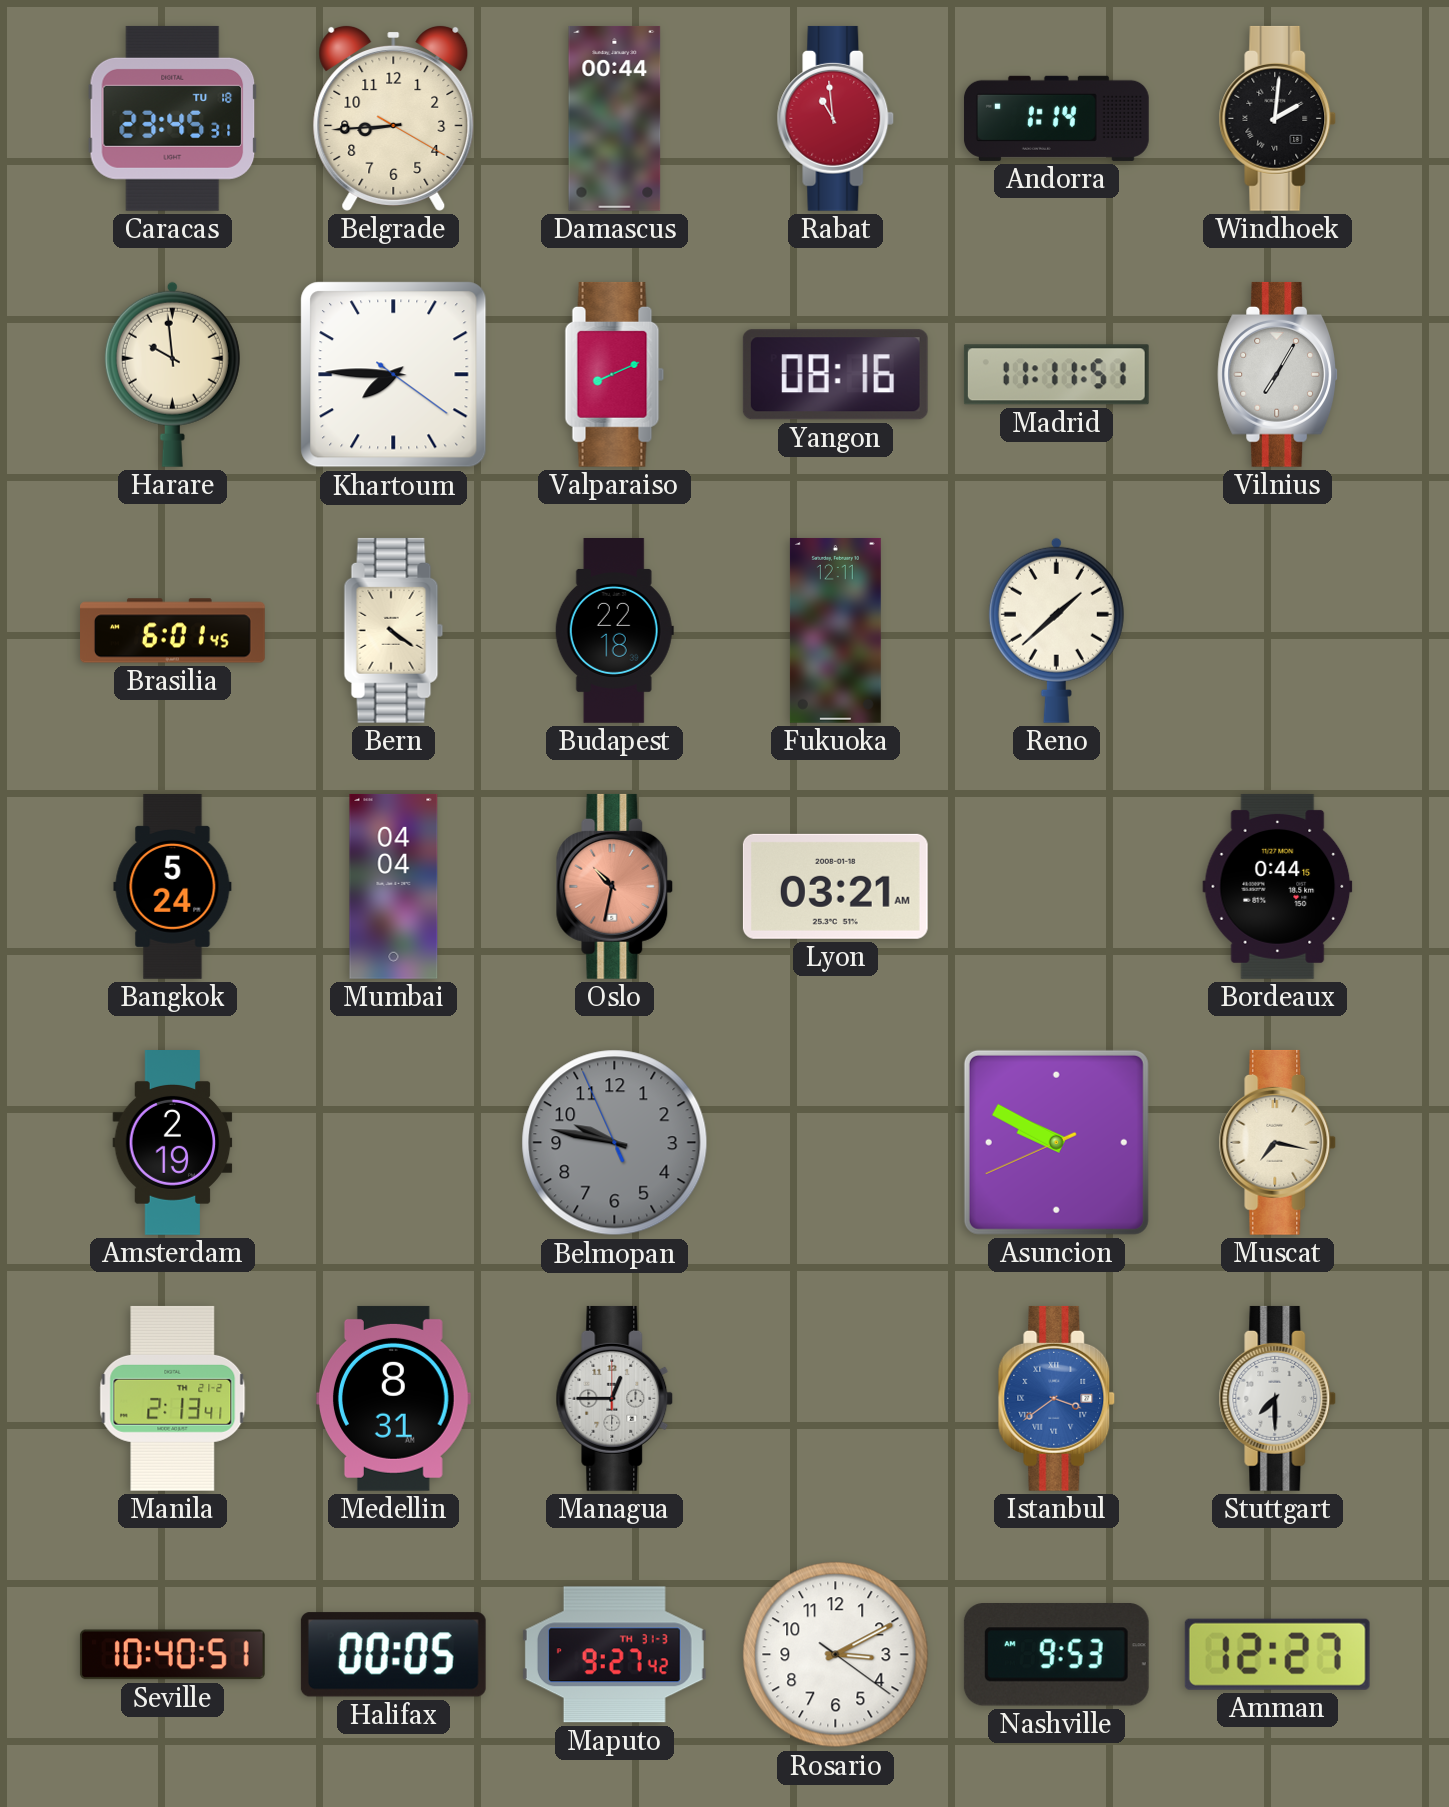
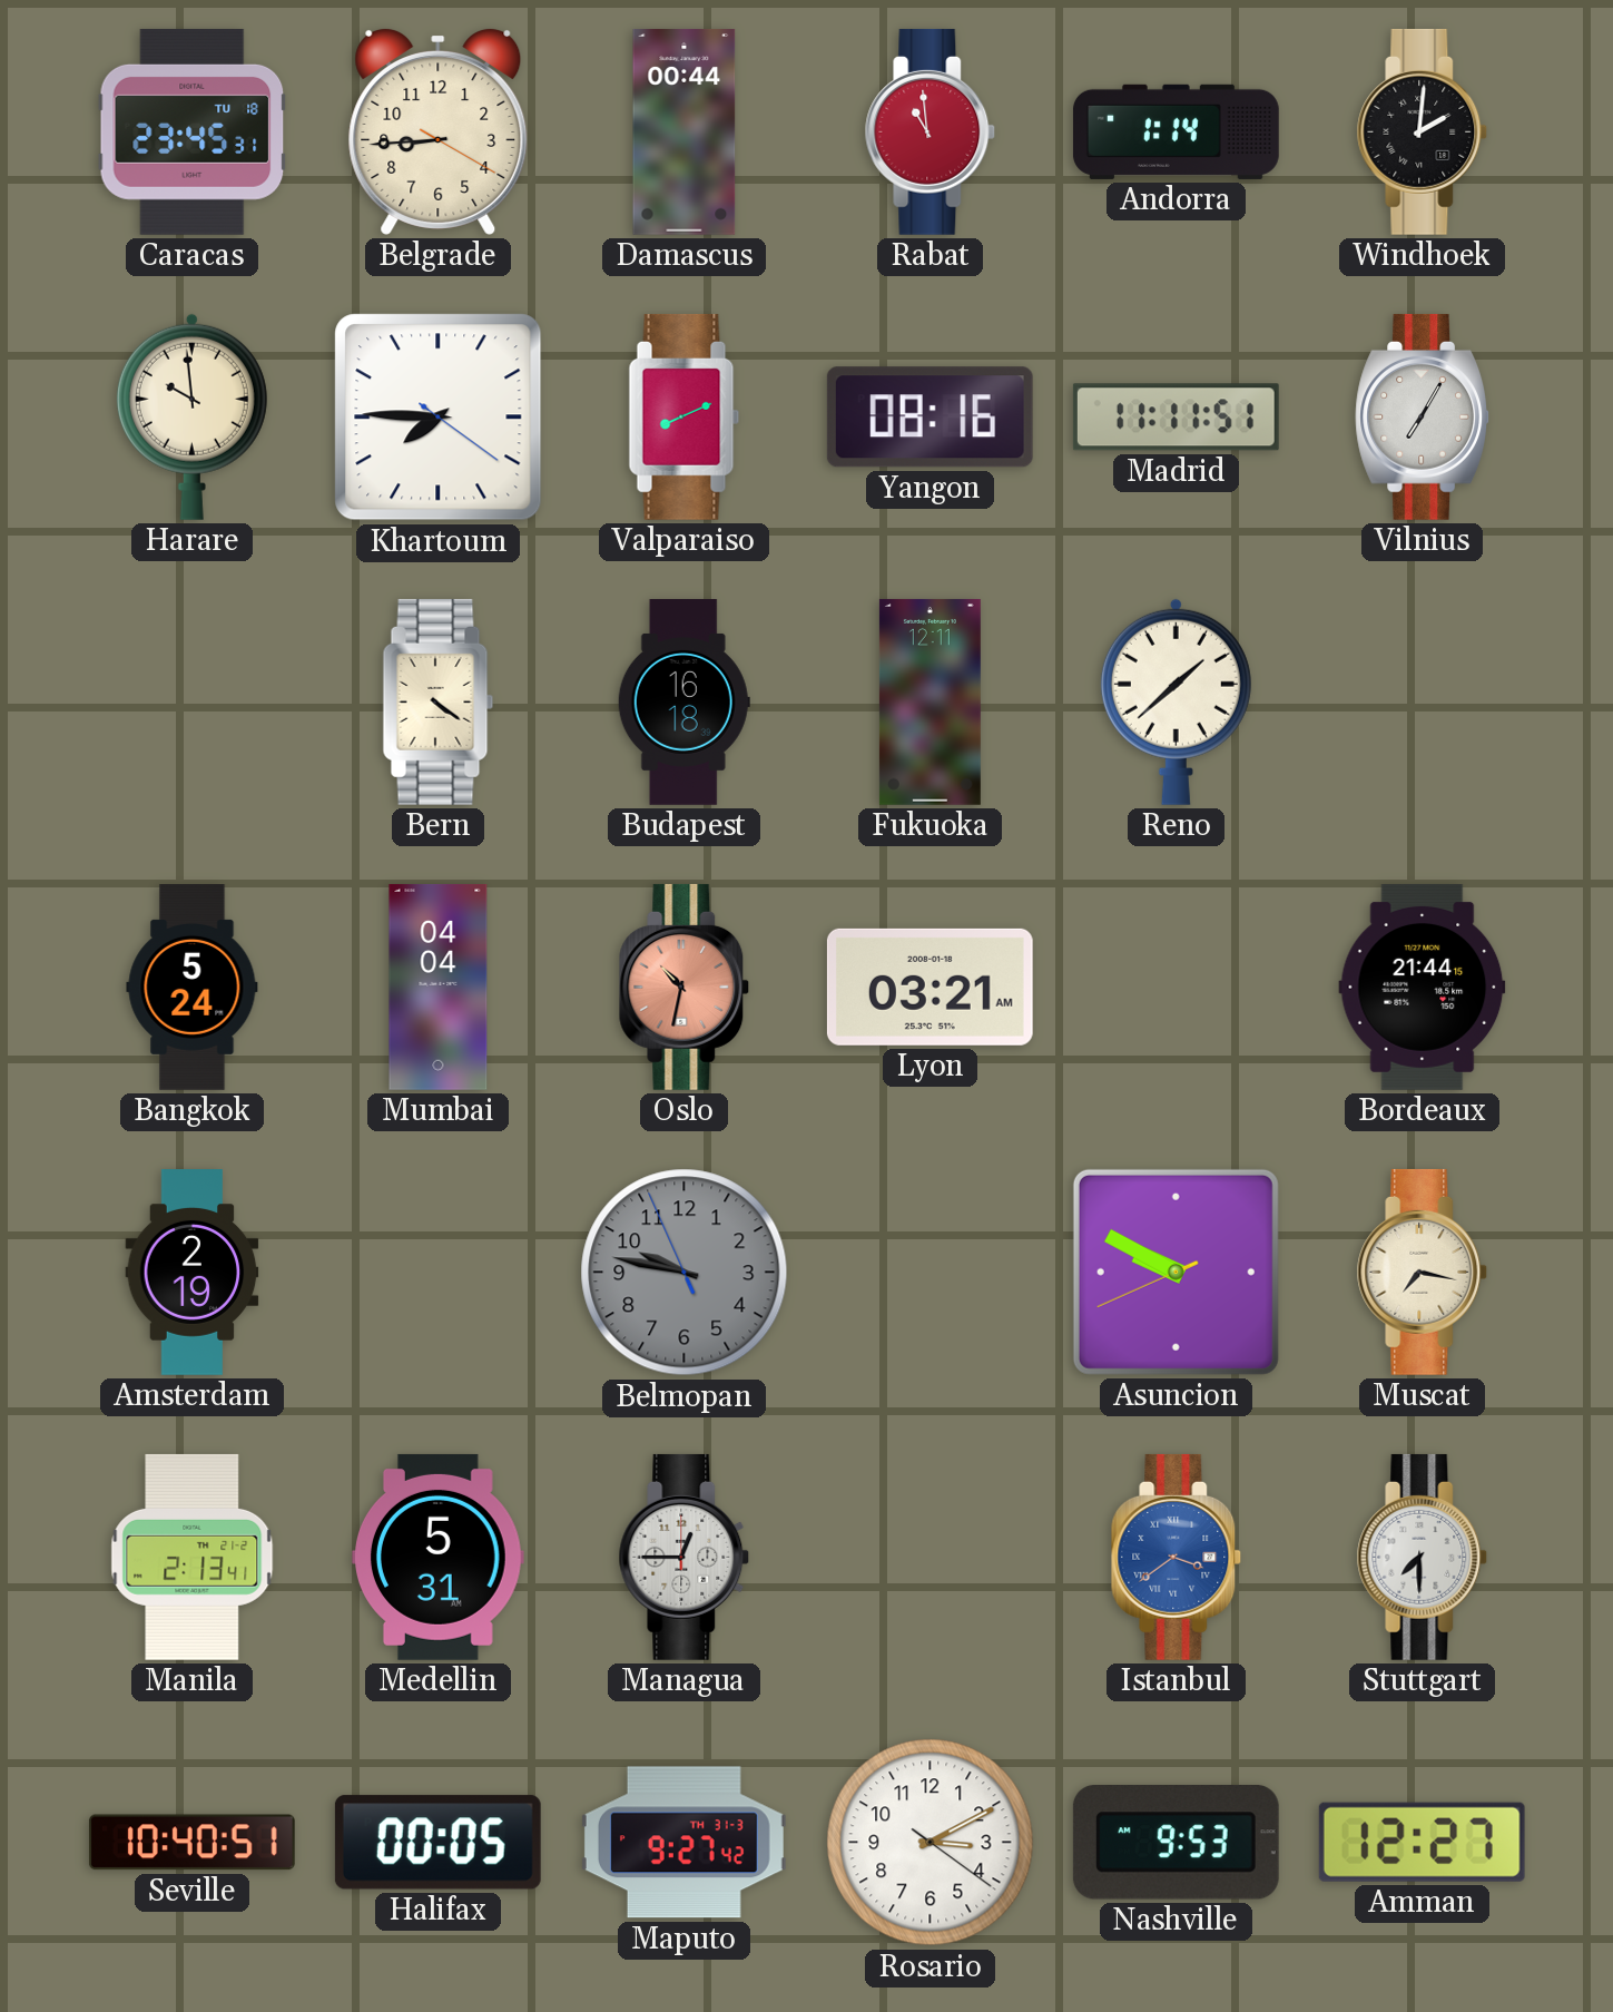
Brasilia: 6:01 -> none (173, 631)
Budapest: 22:18 -> 16:18 (683, 703)
Bordeaux: 0:44 -> 21:44 (1423, 987)
Medellin: 8:31 -> 5:31 (439, 1557)
